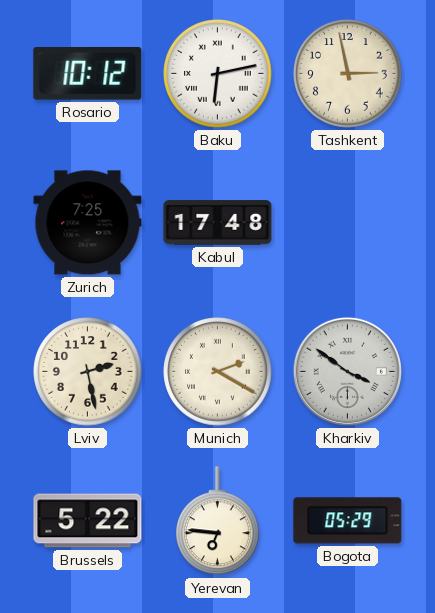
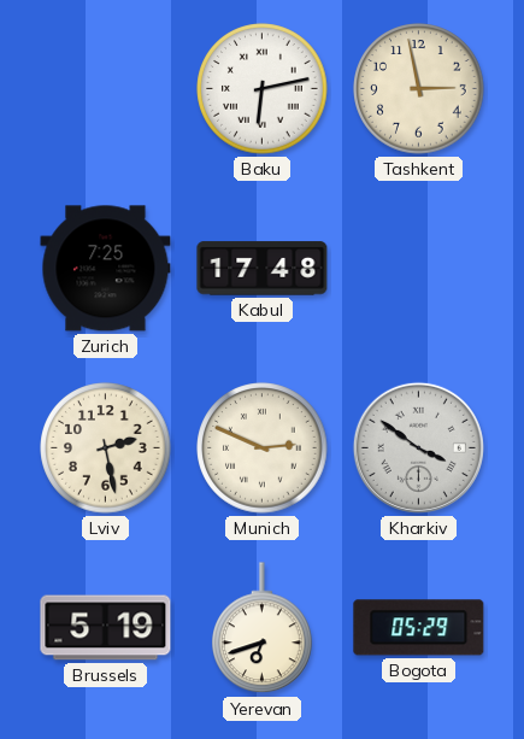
Rosario: 10:12 -> none (88, 74)
Munich: 2:20 -> 2:49 (263, 448)
Brussels: 5:22 -> 5:19 (106, 628)
Yerevan: 6:46 -> 6:42 (263, 628)
